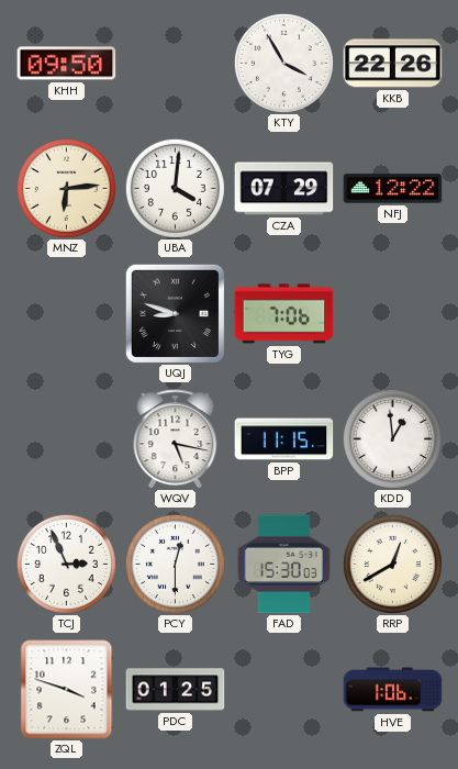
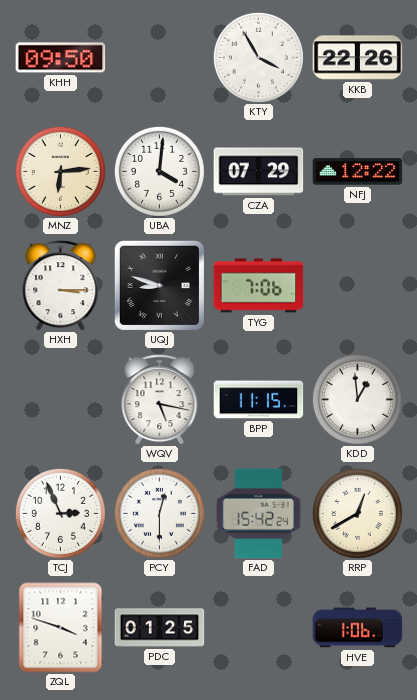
HXH: none -> 3:15 (61, 286)
FAD: 15:30 -> 15:42 (259, 514)
